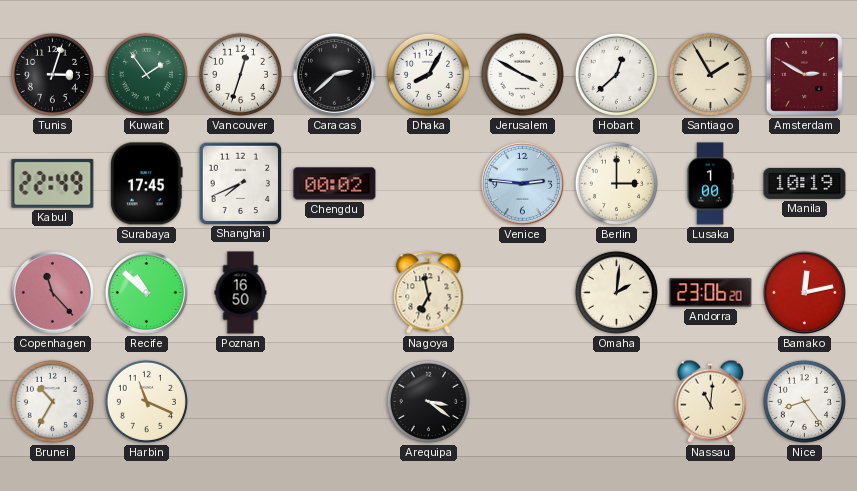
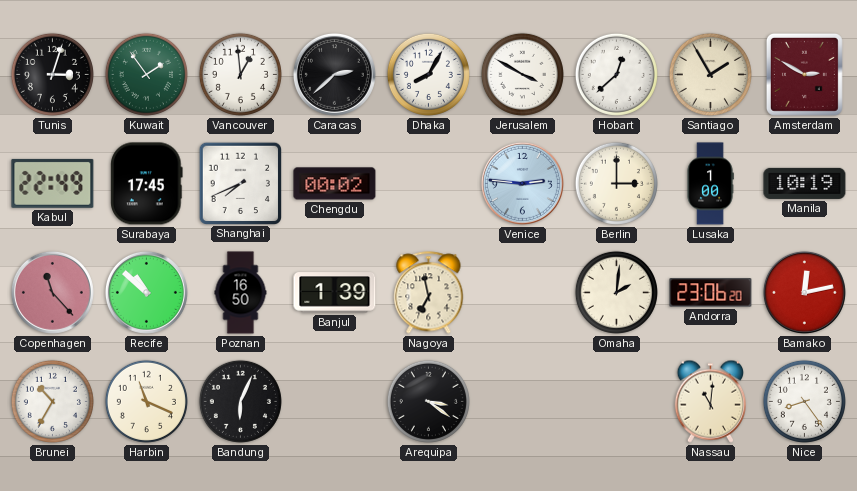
Vancouver: 12:33 -> 12:59 (240, 74)
Banjul: none -> 1:39 (335, 293)
Bandung: none -> 6:04 (240, 401)
